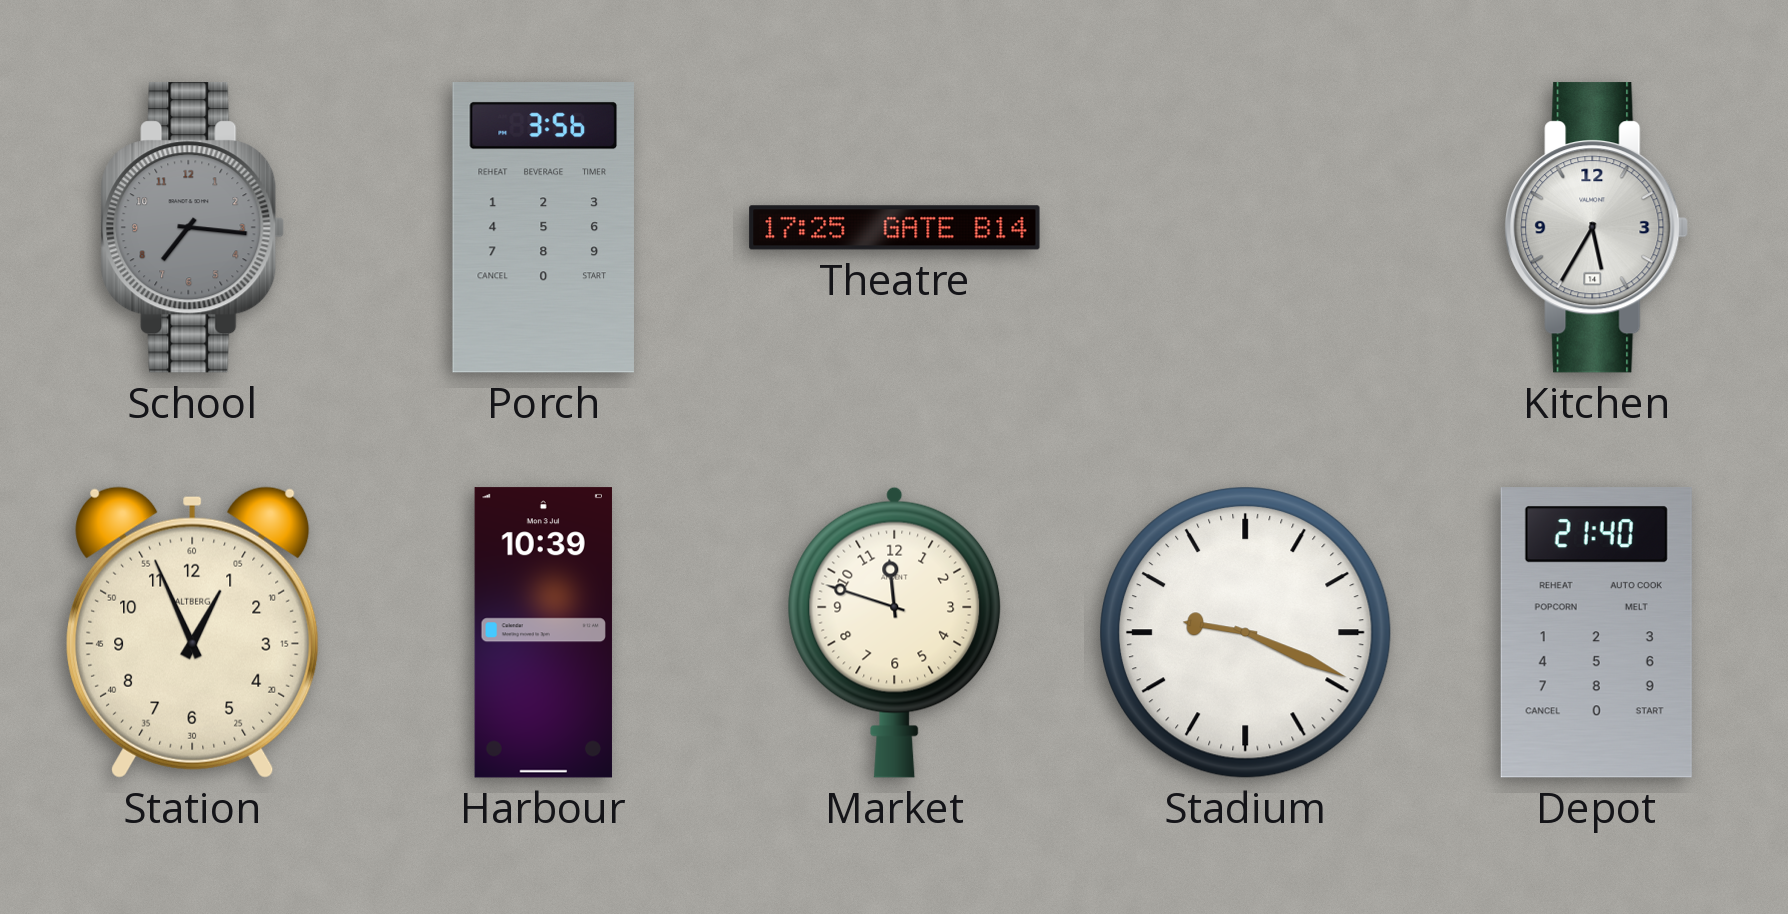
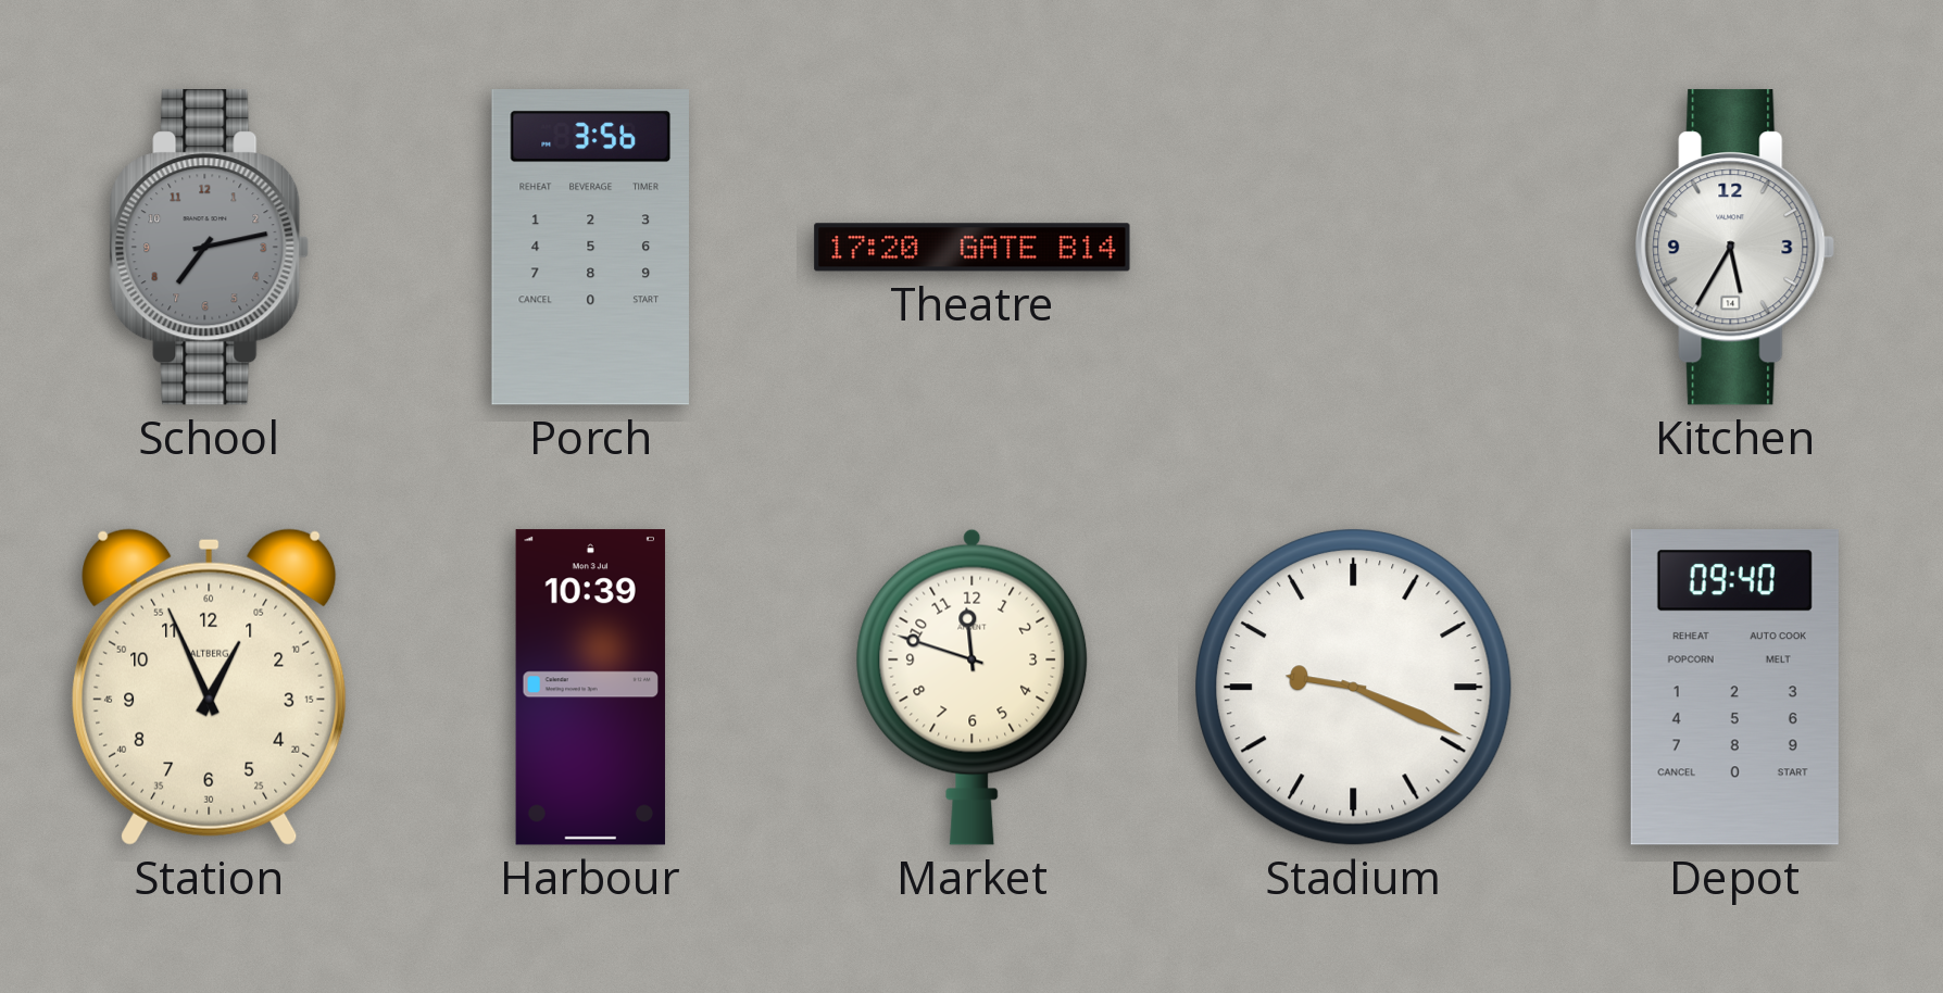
School: 7:16 -> 7:13 (210, 248)
Theatre: 17:25 -> 17:20 (973, 248)
Depot: 21:40 -> 09:40 (1734, 688)
